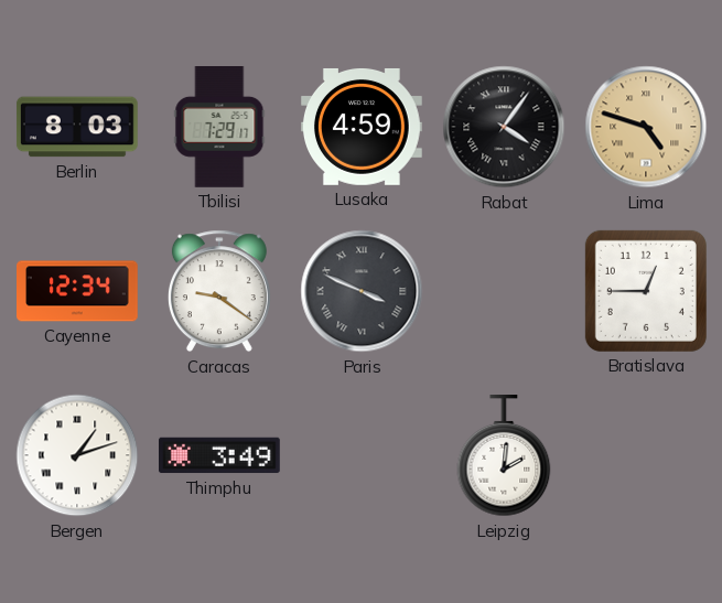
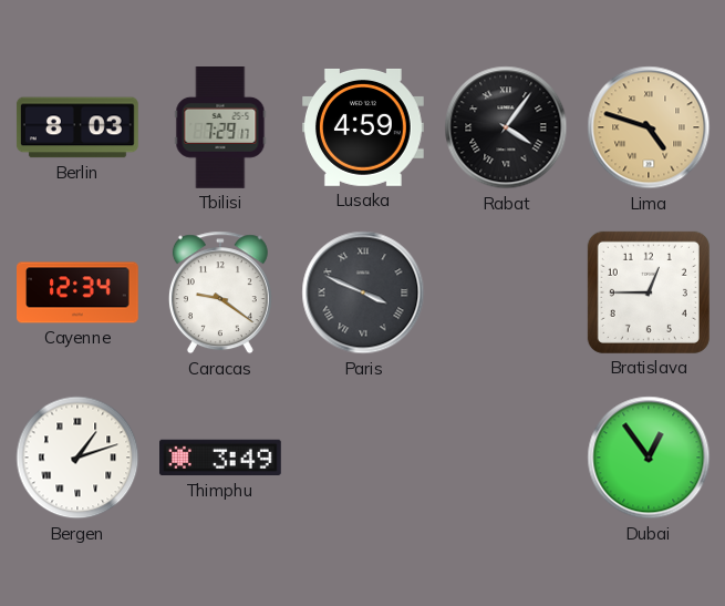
Leipzig: 2:01 -> none (504, 456)
Dubai: none -> 12:54 (649, 458)
